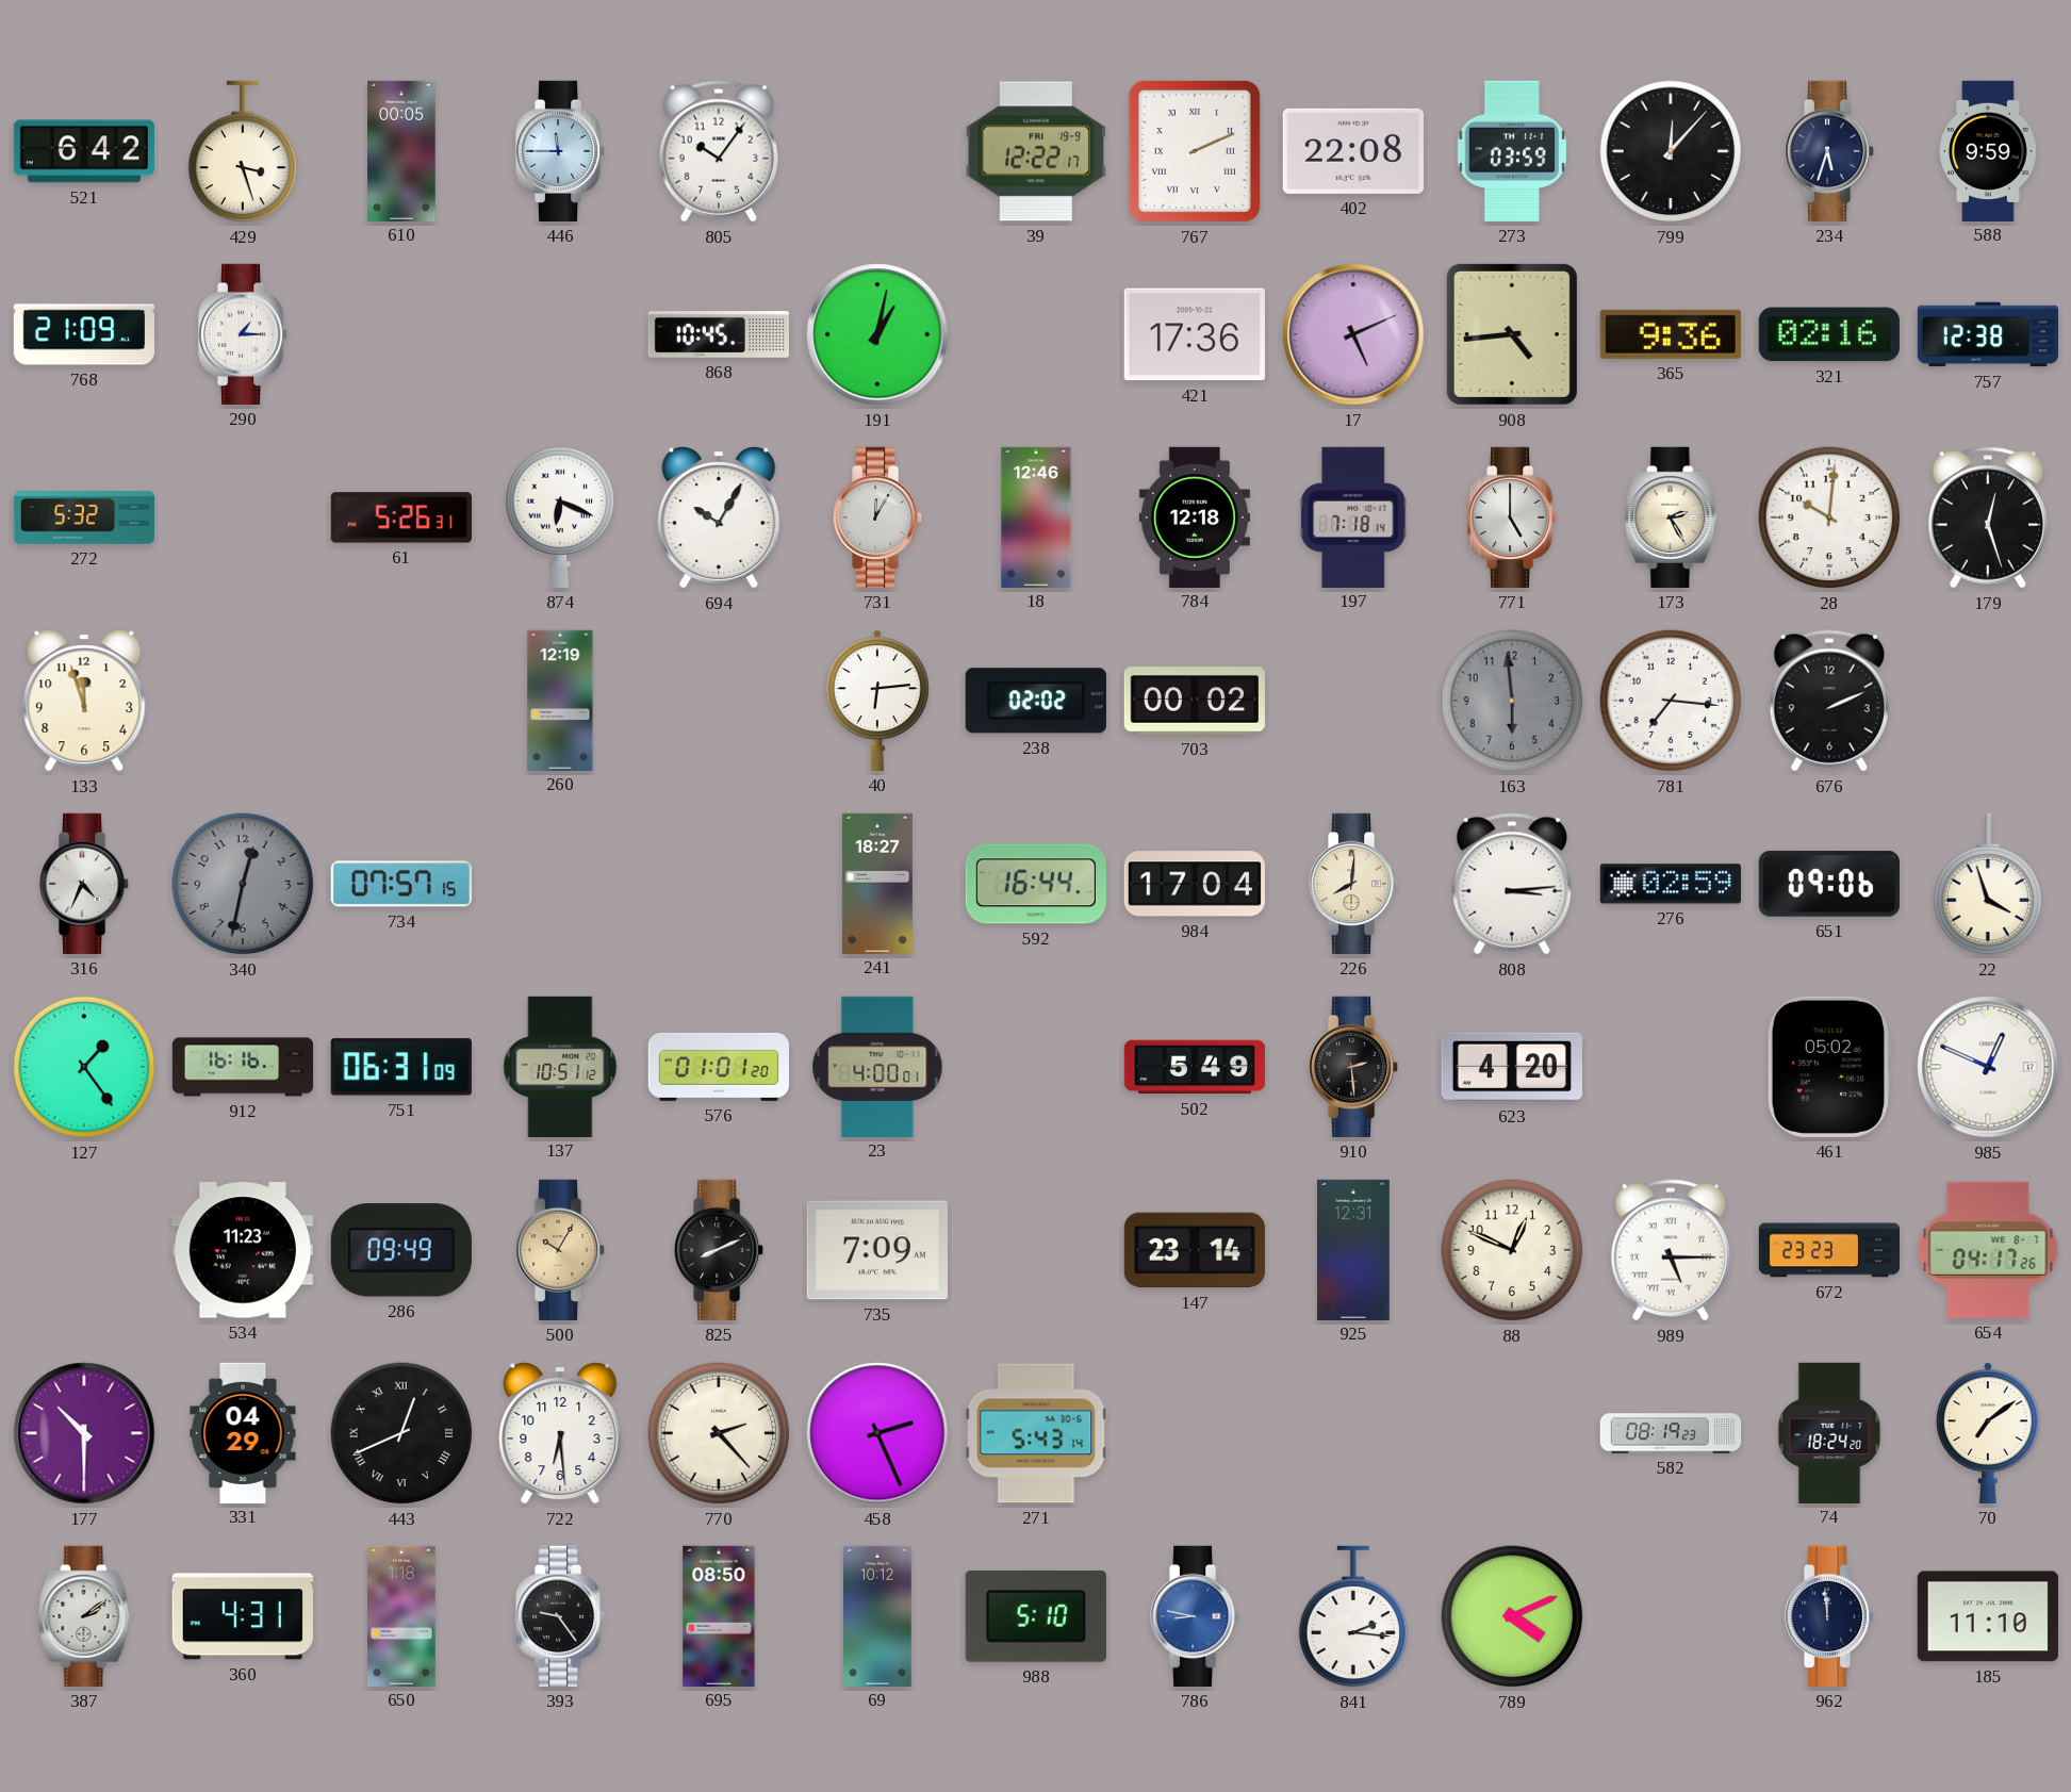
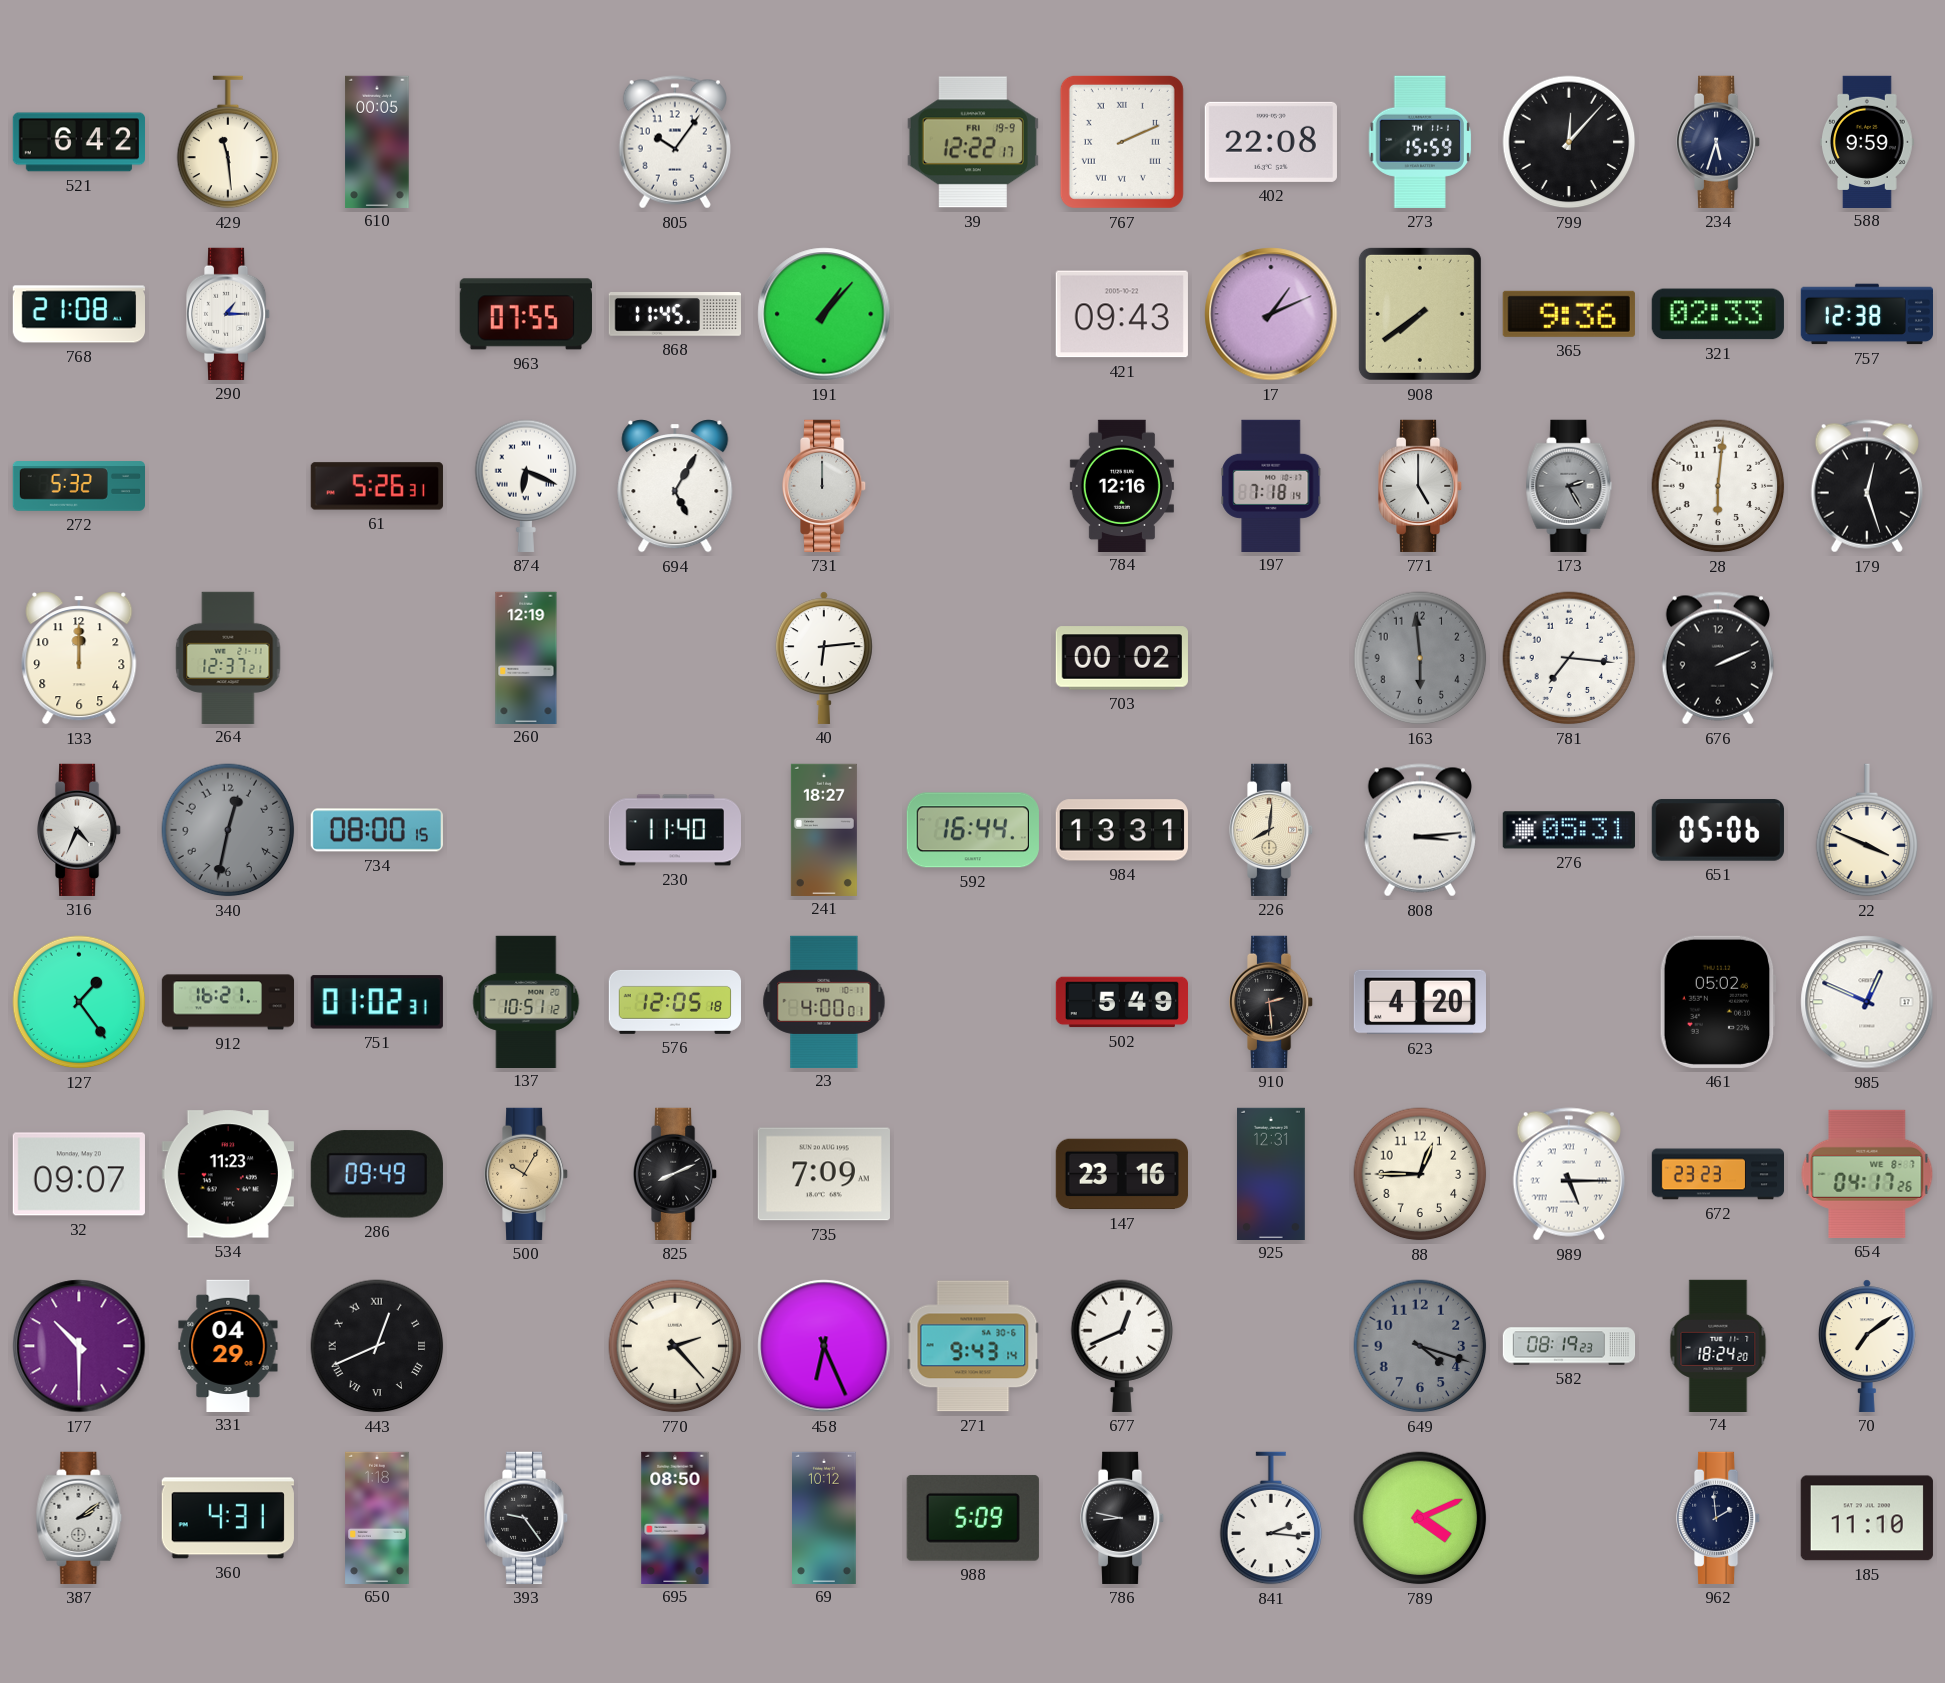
429: 3:27 -> 11:29 (228, 142)
446: 11:45 -> none (561, 151)
273: 03:59 -> 15:59 (1420, 142)
768: 21:09 -> 21:08 (78, 314)
963: none -> 07:55 (526, 314)
868: 10:45 -> 11:45 (674, 315)
191: 1:02 -> 1:07 (824, 314)
421: 17:36 -> 09:43 (1122, 314)
17: 5:11 -> 1:11 (1271, 314)
908: 4:44 -> 7:39 (1420, 314)
321: 02:16 -> 02:33 (1718, 314)
694: 10:05 -> 5:05 (675, 486)
731: 12:05 -> 12:00 (825, 486)
18: 12:46 -> none (1036, 516)
784: 12:18 -> 12:16 (1122, 485)
173 dial: cream -> grey (1569, 486)
28: 10:01 -> 6:01 (1718, 486)
133: 11:57 -> 12:00 (79, 658)
264: none -> 12:37 (228, 657)
238: 02:02 -> none (1036, 701)
734: 07:57 -> 08:00 (377, 830)
230: none -> 11:40 (674, 830)
984: 17:04 -> 13:31 (1122, 830)
276: 02:59 -> 05:31 (1569, 830)
651: 09:06 -> 05:06 (1718, 830)
22: 3:57 -> 3:49 (1867, 830)
912: 16:16 -> 16:21 (228, 1002)
751: 06:31 -> 01:02 (377, 1002)
576: 01:01 -> 12:05 (674, 1002)
32: none -> 09:07 (79, 1174)
147: 23:14 -> 23:16 (1122, 1174)
88: 12:49 -> 12:45 (1420, 1174)
722: 6:29 -> none (560, 1433)
458: 2:26 -> 6:26 (824, 1346)
271: 5:43 -> 9:43 (973, 1346)
677: none -> 12:41 (1122, 1346)
649: none -> 4:18 (1420, 1346)
988: 5:10 -> 5:09 (973, 1518)
786 dial: blue -> black (1123, 1518)
962: 11:59 -> 1:59 (1719, 1518)
